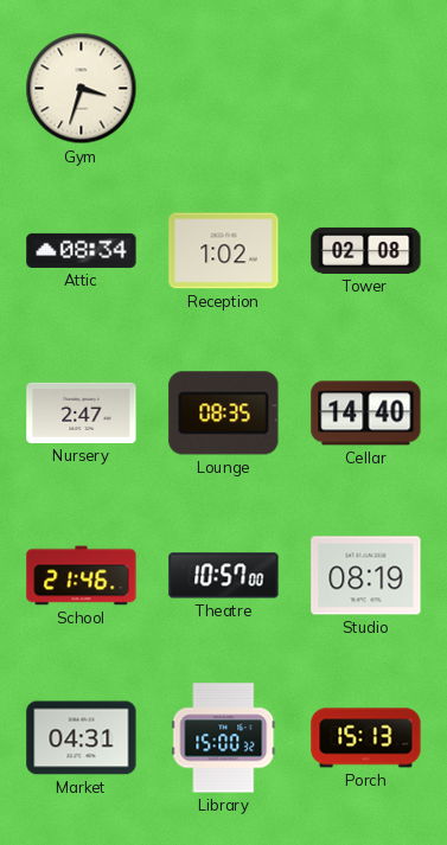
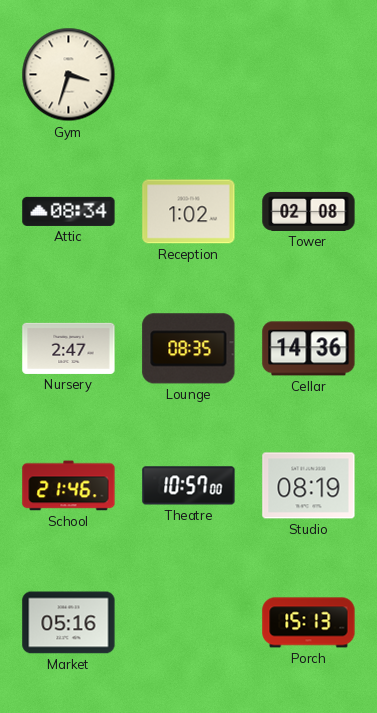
Cellar: 14:40 -> 14:36 (309, 349)
Market: 04:31 -> 05:16 (69, 623)
Library: 15:00 -> none (224, 738)
